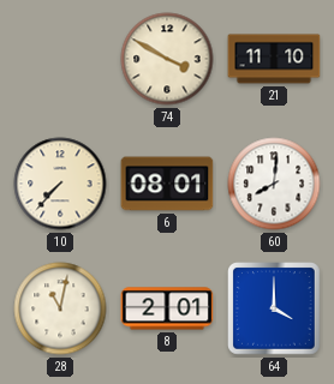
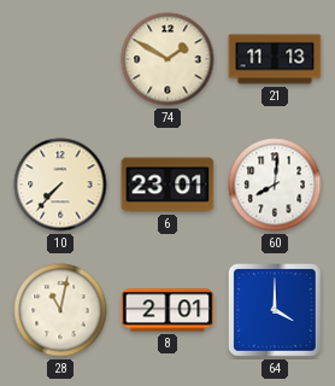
74: 3:50 -> 1:50 (167, 59)
21: 11:10 -> 11:13 (275, 59)
6: 08:01 -> 23:01 (167, 185)
